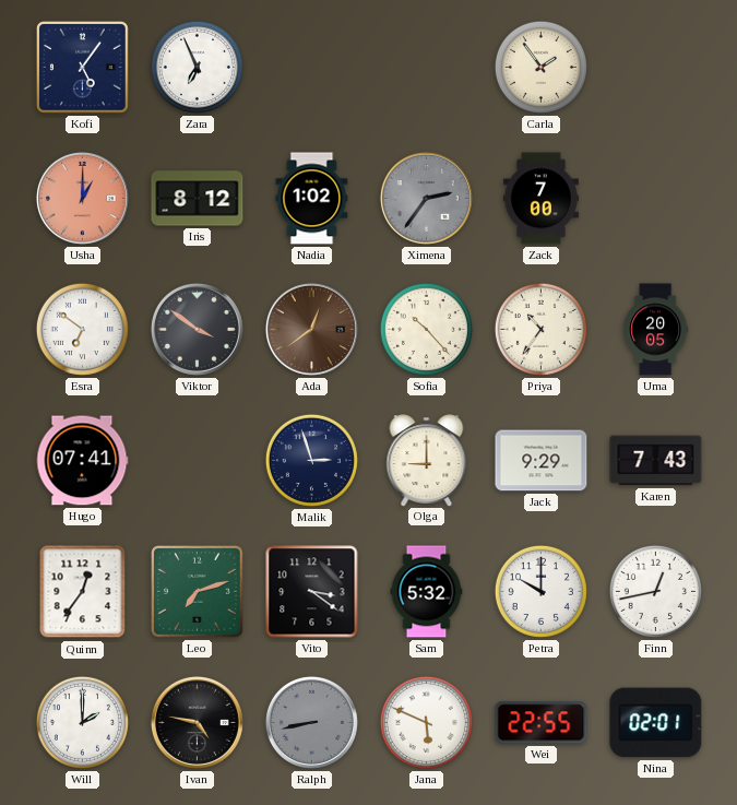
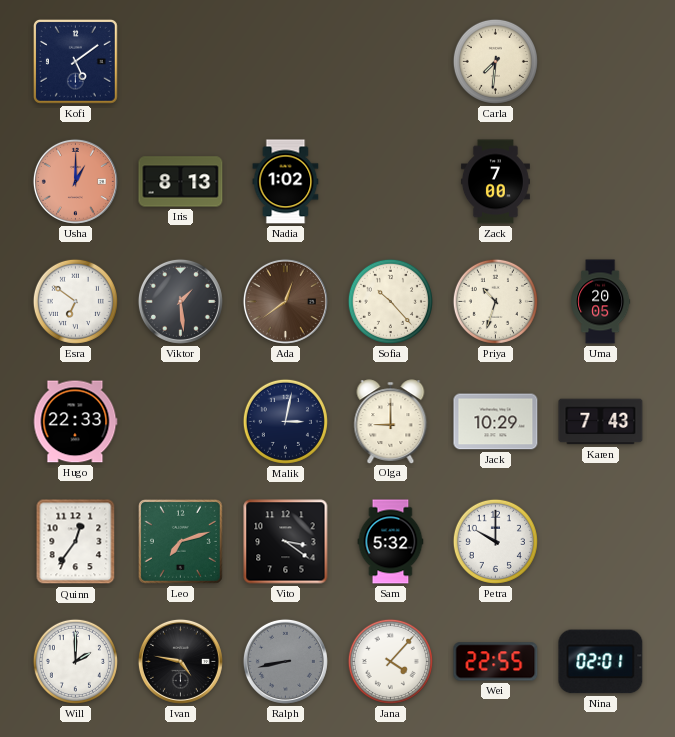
Kofi: 5:06 -> 5:09 (75, 61)
Zara: 6:56 -> none (197, 67)
Carla: 1:54 -> 7:31 (495, 61)
Iris: 8:12 -> 8:13 (181, 182)
Ximena: 2:36 -> none (426, 198)
Viktor: 3:51 -> 1:29 (180, 301)
Priya: 10:36 -> 10:33 (495, 301)
Hugo: 07:41 -> 22:33 (75, 422)
Malik: 2:57 -> 3:02 (285, 421)
Jack: 9:29 -> 10:29 (496, 422)
Finn: 12:43 -> none (655, 591)
Jana: 5:49 -> 4:07 (390, 661)
